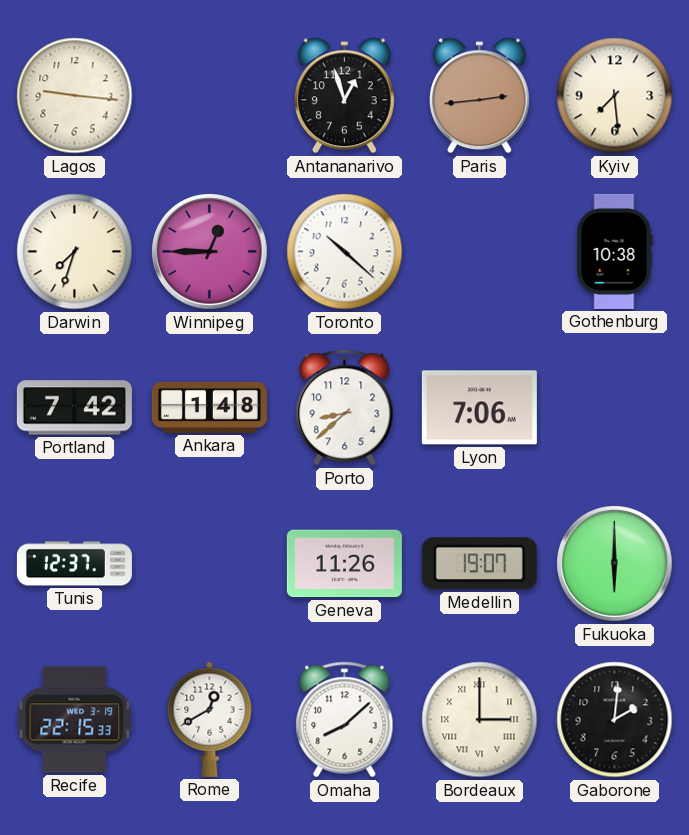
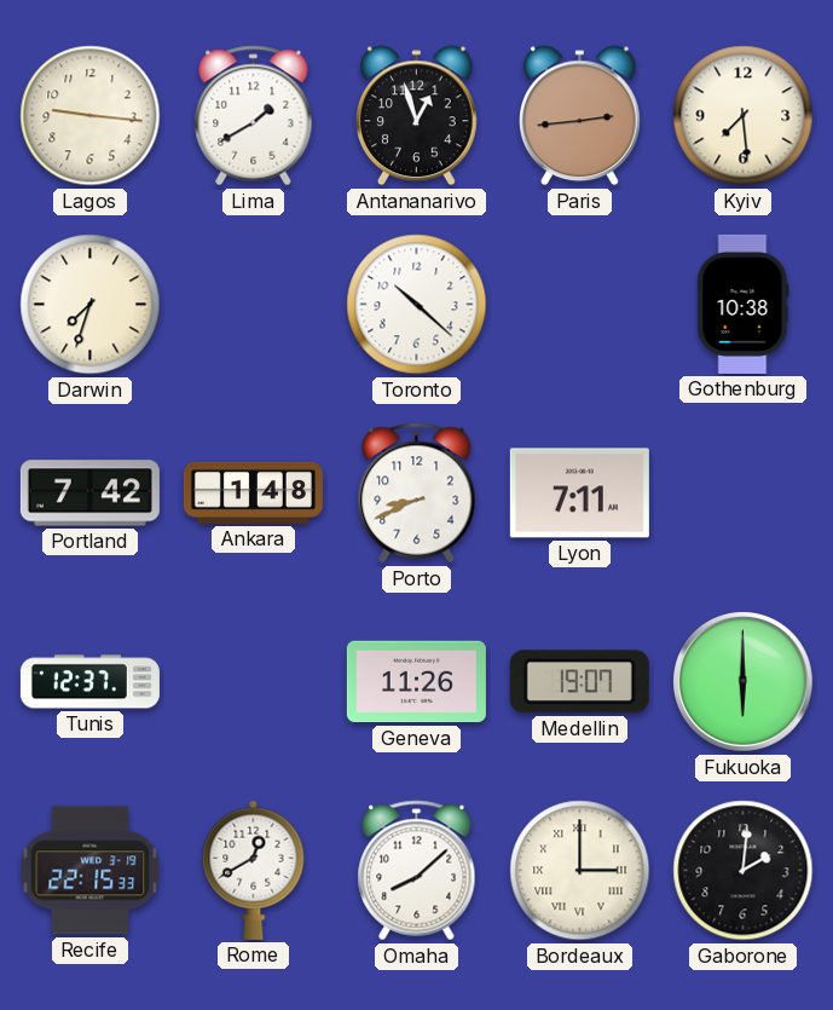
Lima: none -> 1:40 (254, 116)
Winnipeg: 12:45 -> none (210, 252)
Porto: 8:38 -> 8:41 (417, 494)
Lyon: 7:06 -> 7:11 (579, 494)
